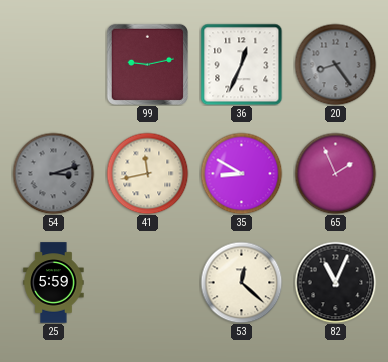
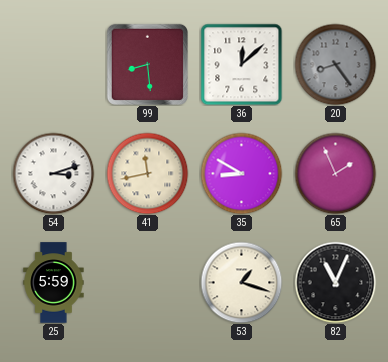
99: 9:13 -> 8:29 (147, 64)
36: 12:34 -> 12:08 (241, 64)
54 dial: grey -> white (53, 173)
53: 12:22 -> 1:18 (241, 282)
